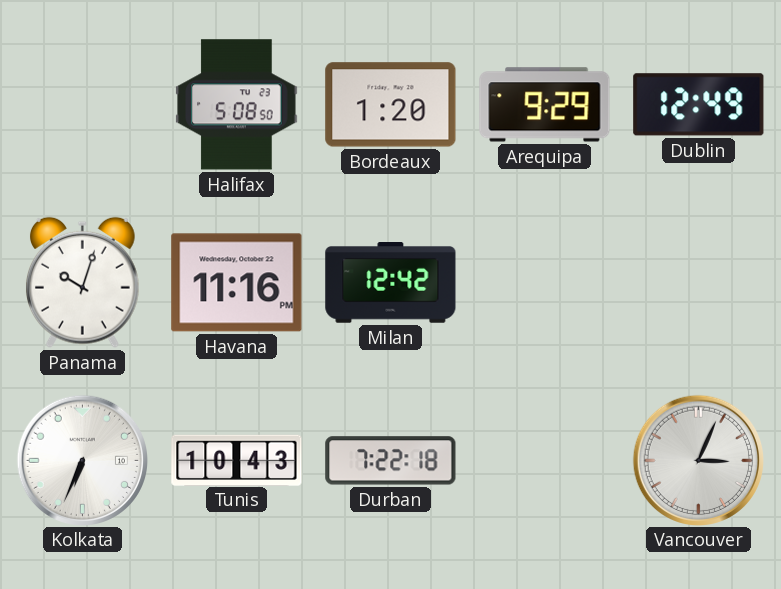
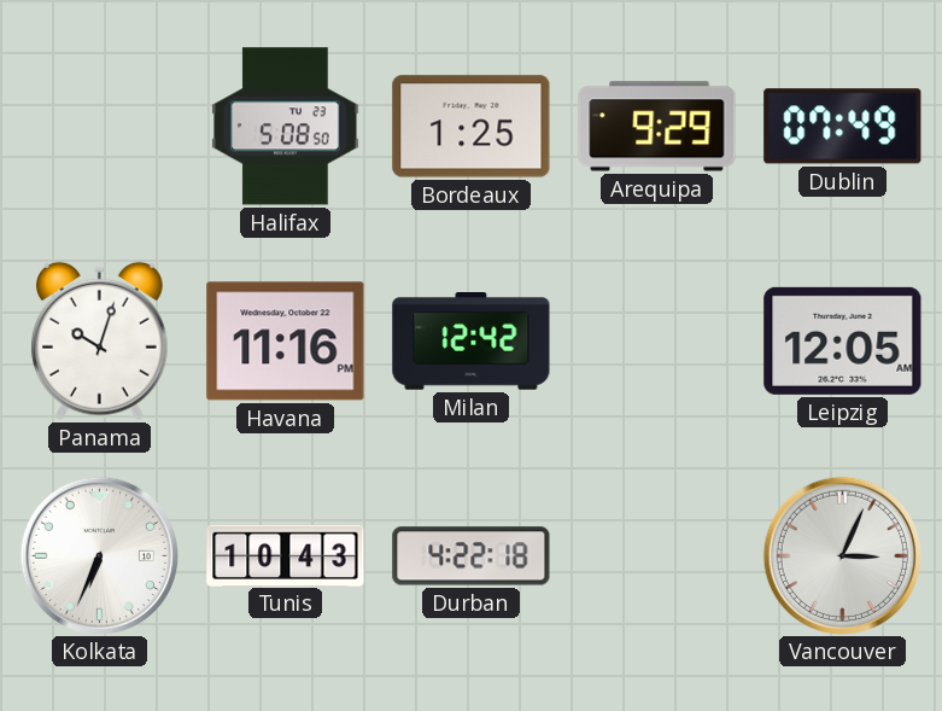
Bordeaux: 1:20 -> 1:25 (472, 127)
Dublin: 12:49 -> 07:49 (843, 127)
Leipzig: none -> 12:05 (843, 340)
Durban: 7:22 -> 4:22 (472, 556)
